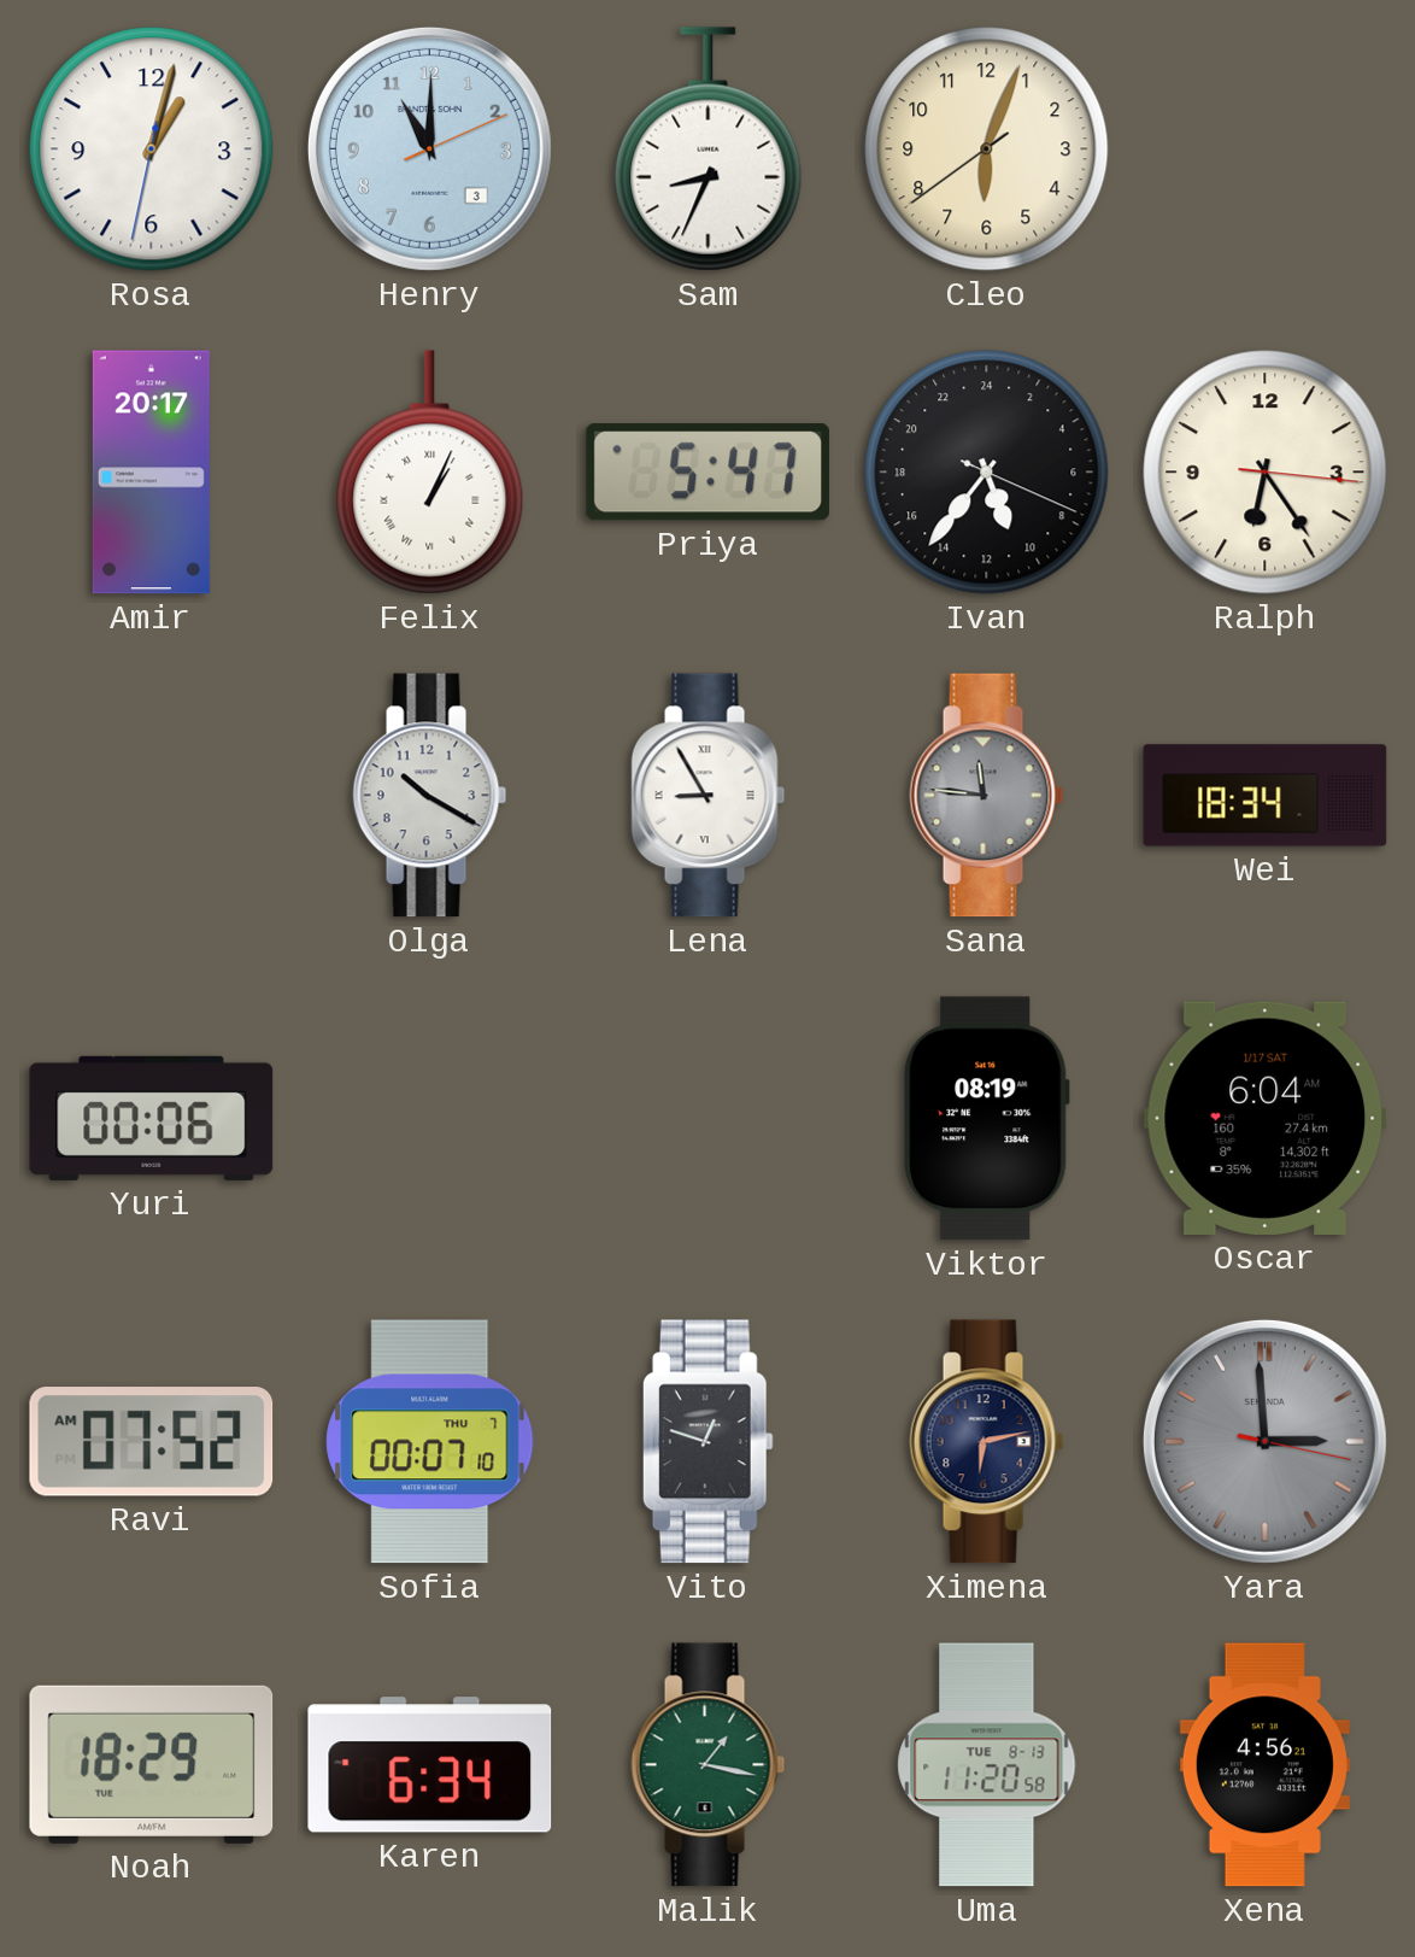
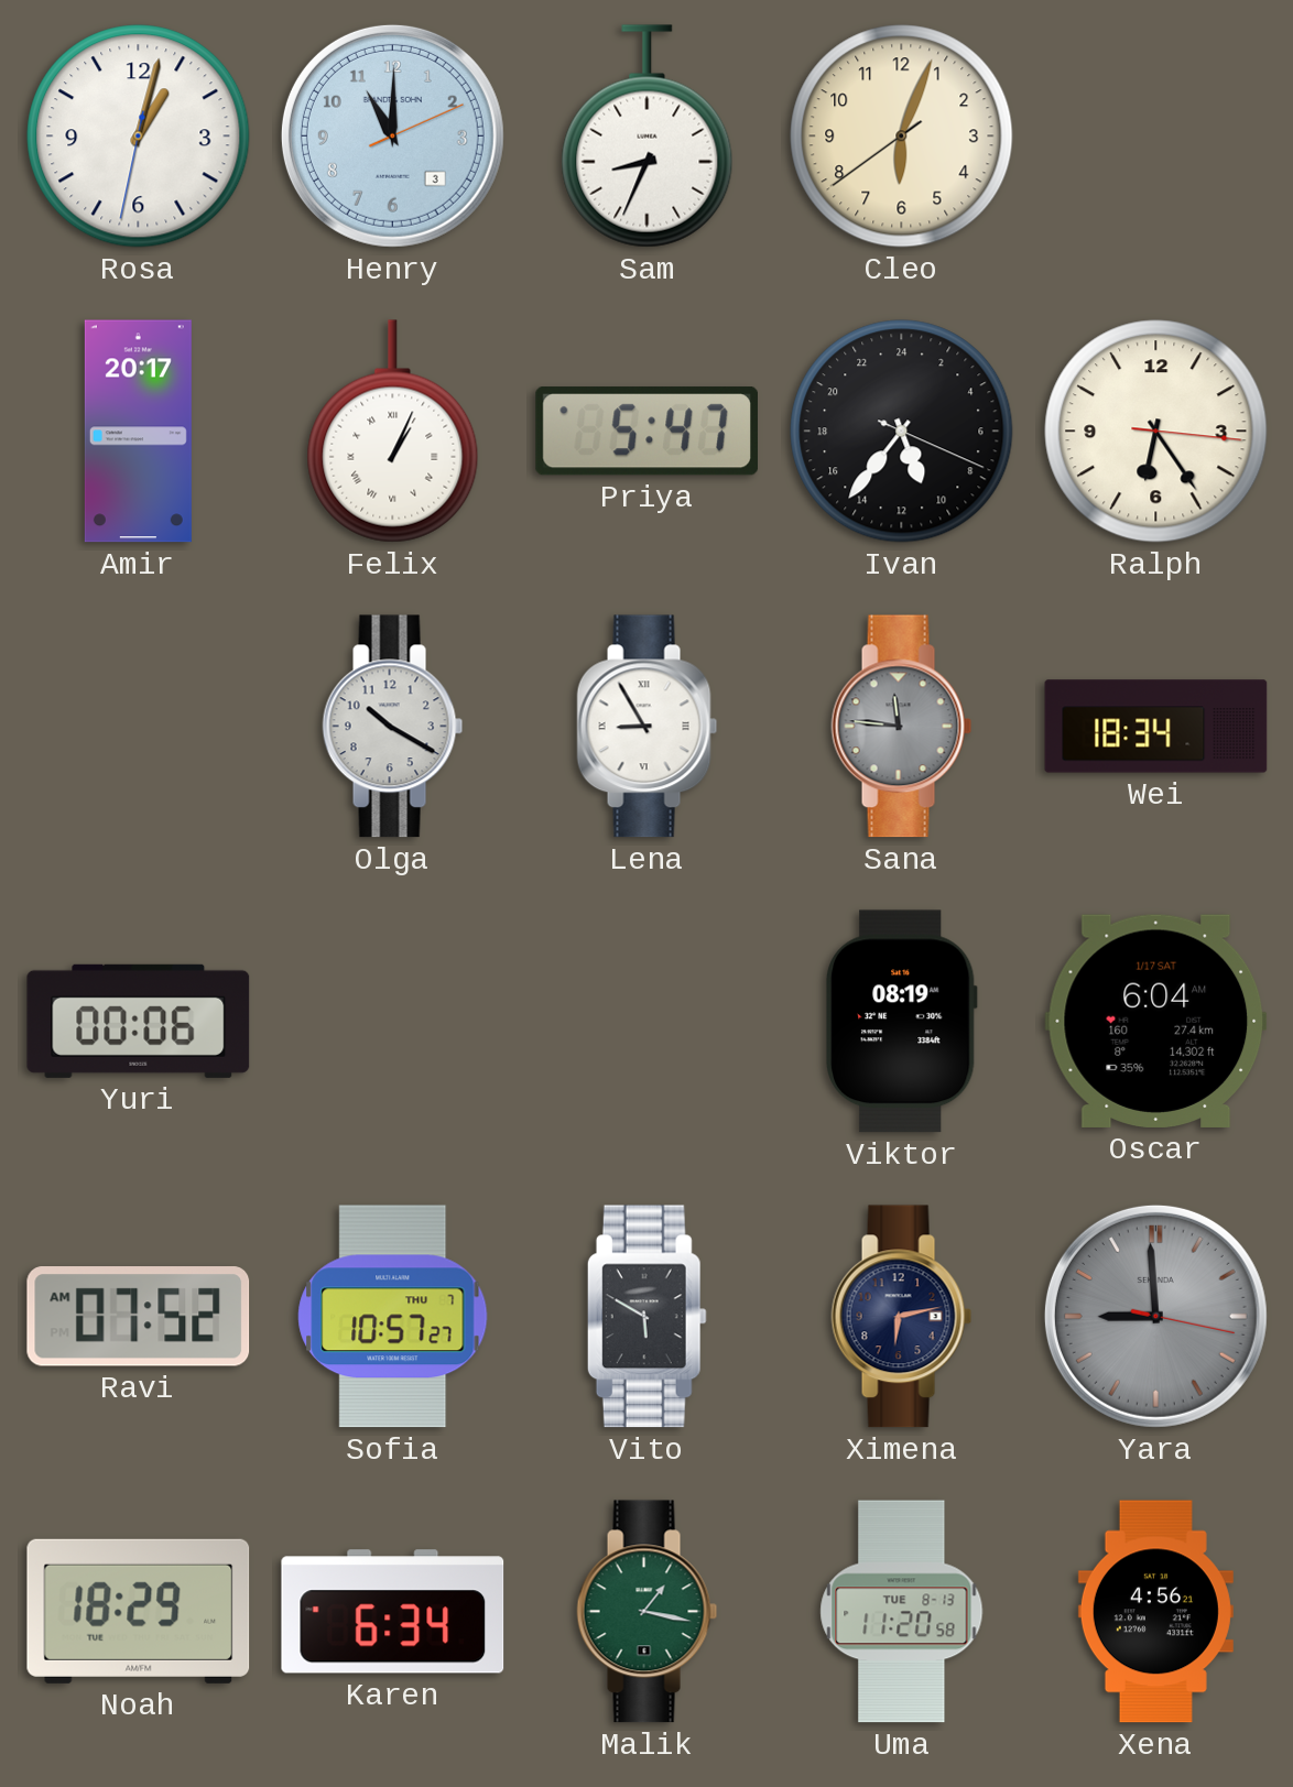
Sofia: 00:07 -> 10:57 (393, 1317)
Vito: 12:48 -> 5:50 (646, 1317)
Yara: 2:59 -> 8:59 (1155, 1316)
